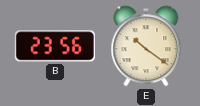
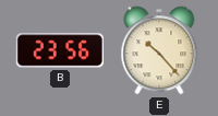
E: 10:21 -> 10:23 (159, 50)
